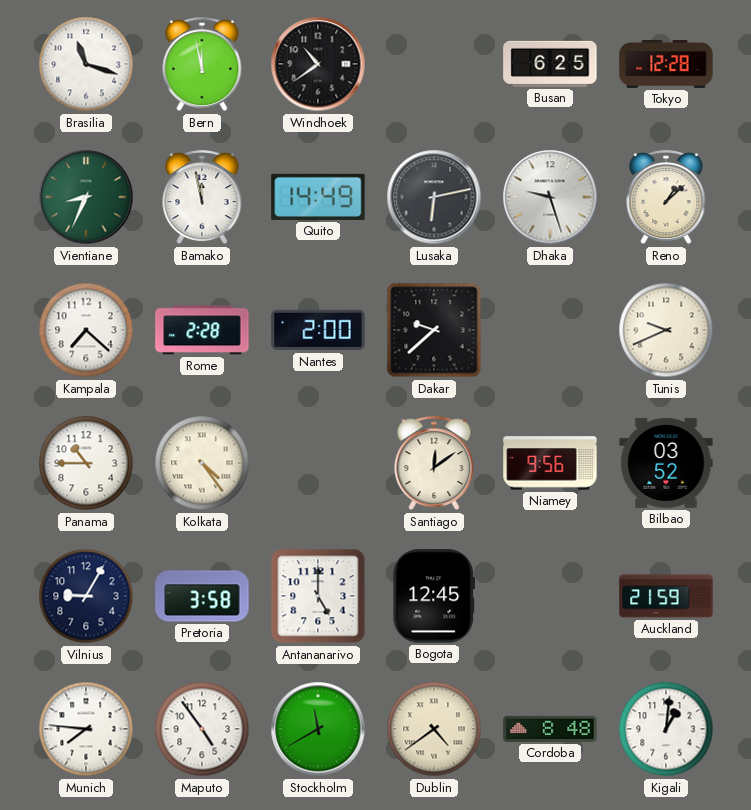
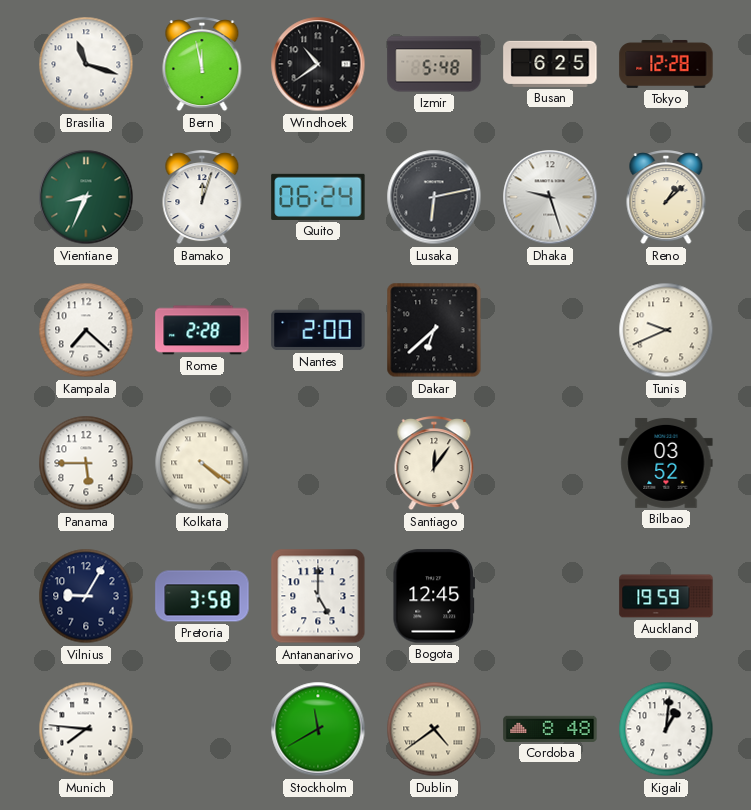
Izmir: none -> 5:48 (434, 64)
Bamako: 11:58 -> 12:03 (202, 198)
Quito: 14:49 -> 06:24 (318, 197)
Dakar: 9:38 -> 6:38 (434, 330)
Panama: 10:45 -> 5:45 (86, 463)
Kolkata: 4:24 -> 4:21 (202, 463)
Santiago: 12:09 -> 12:06 (434, 464)
Niamey: 9:56 -> none (550, 463)
Auckland: 21:59 -> 19:59 (666, 596)
Maputo: 4:54 -> none (202, 729)
